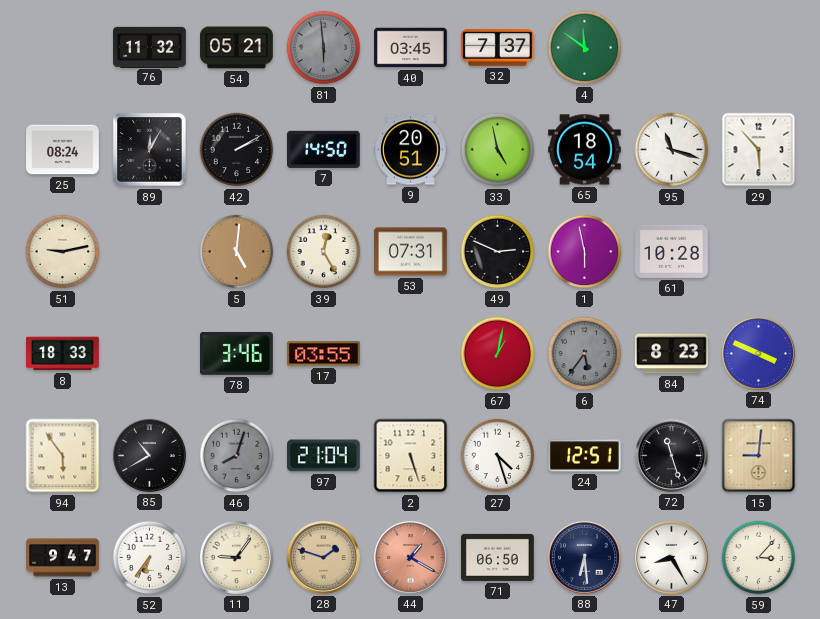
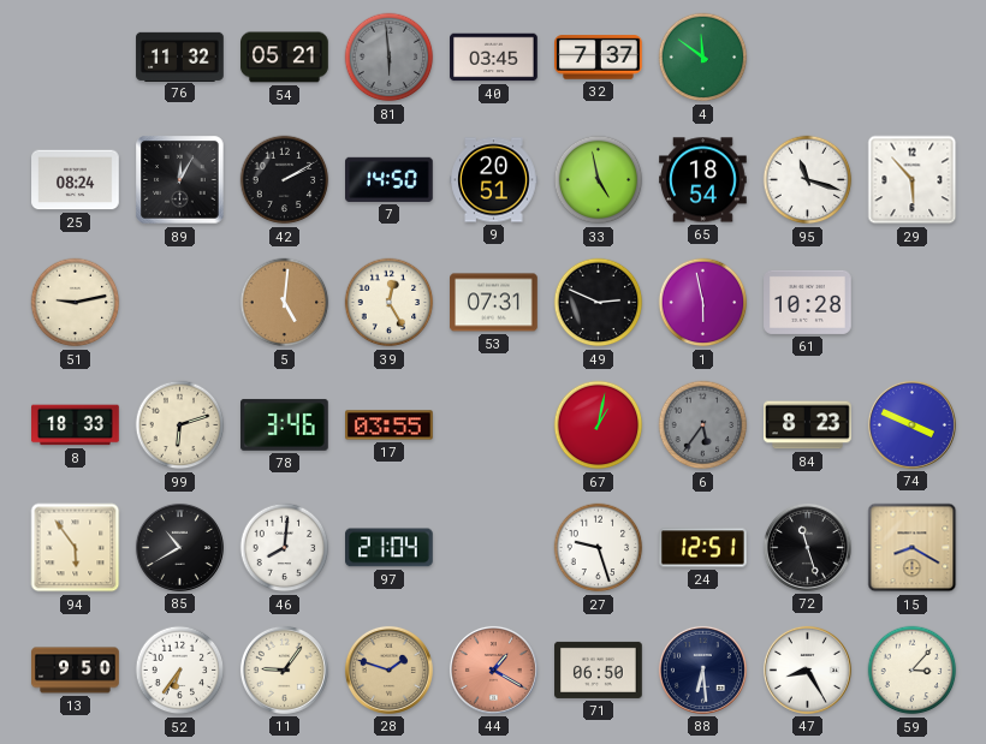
99: none -> 6:12 (180, 425)
46: 8:03 -> 8:01 (285, 548)
46 dial: grey -> white (285, 548)
2: 5:27 -> none (411, 456)
27: 4:27 -> 9:27 (599, 548)
15: 9:01 -> 8:20 (913, 548)
13: 9:47 -> 9:50 (76, 671)
